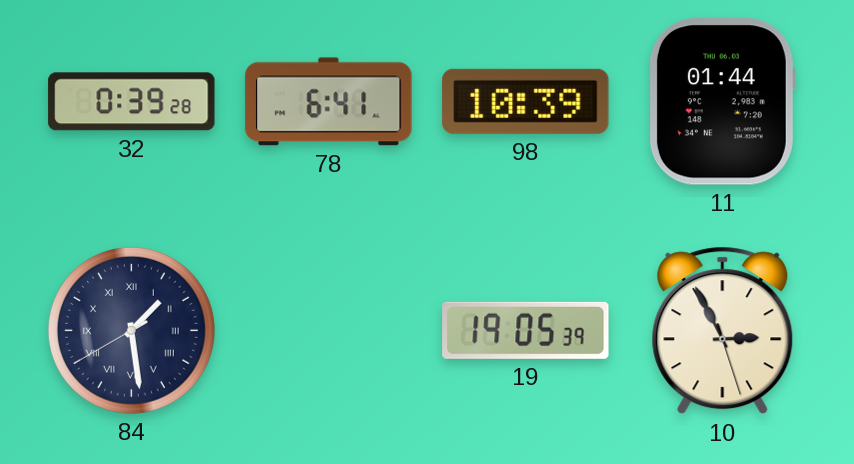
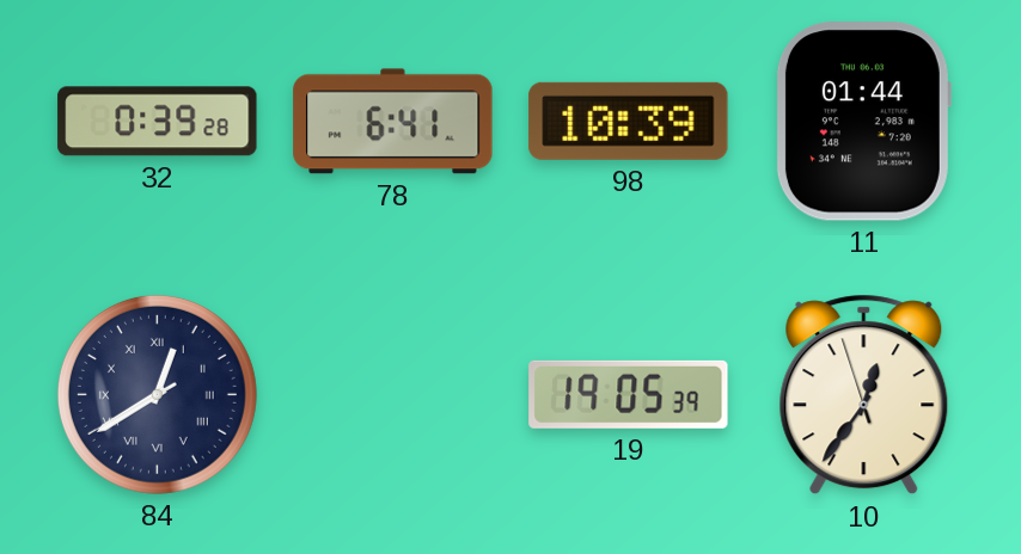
84: 1:28 -> 12:39 (157, 394)
10: 2:55 -> 12:35 (864, 395)
